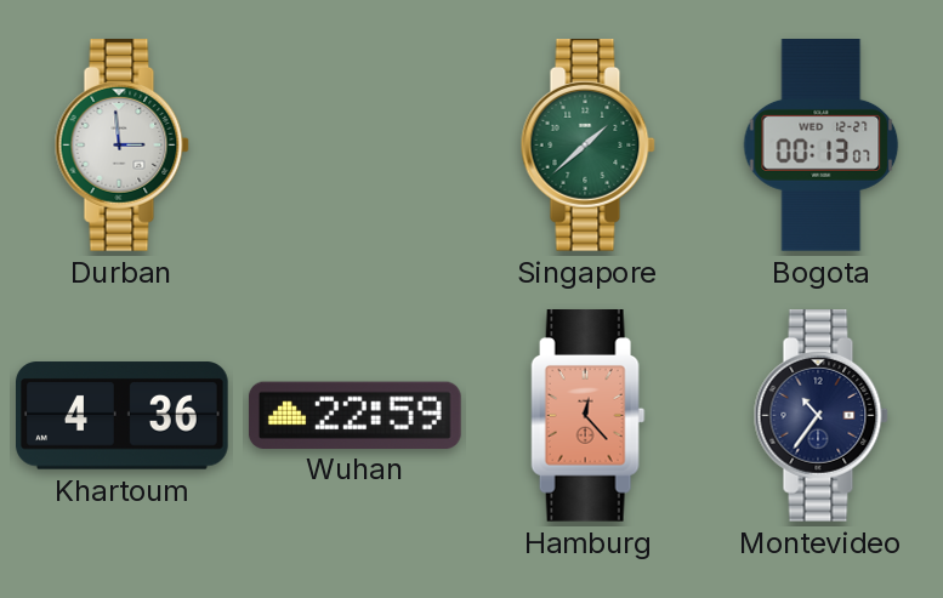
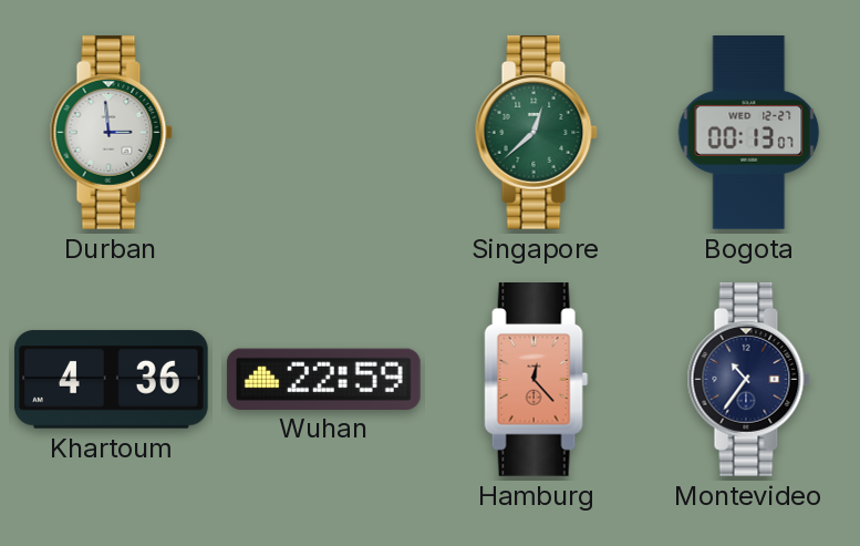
Singapore: 1:38 -> 12:38 (536, 133)
